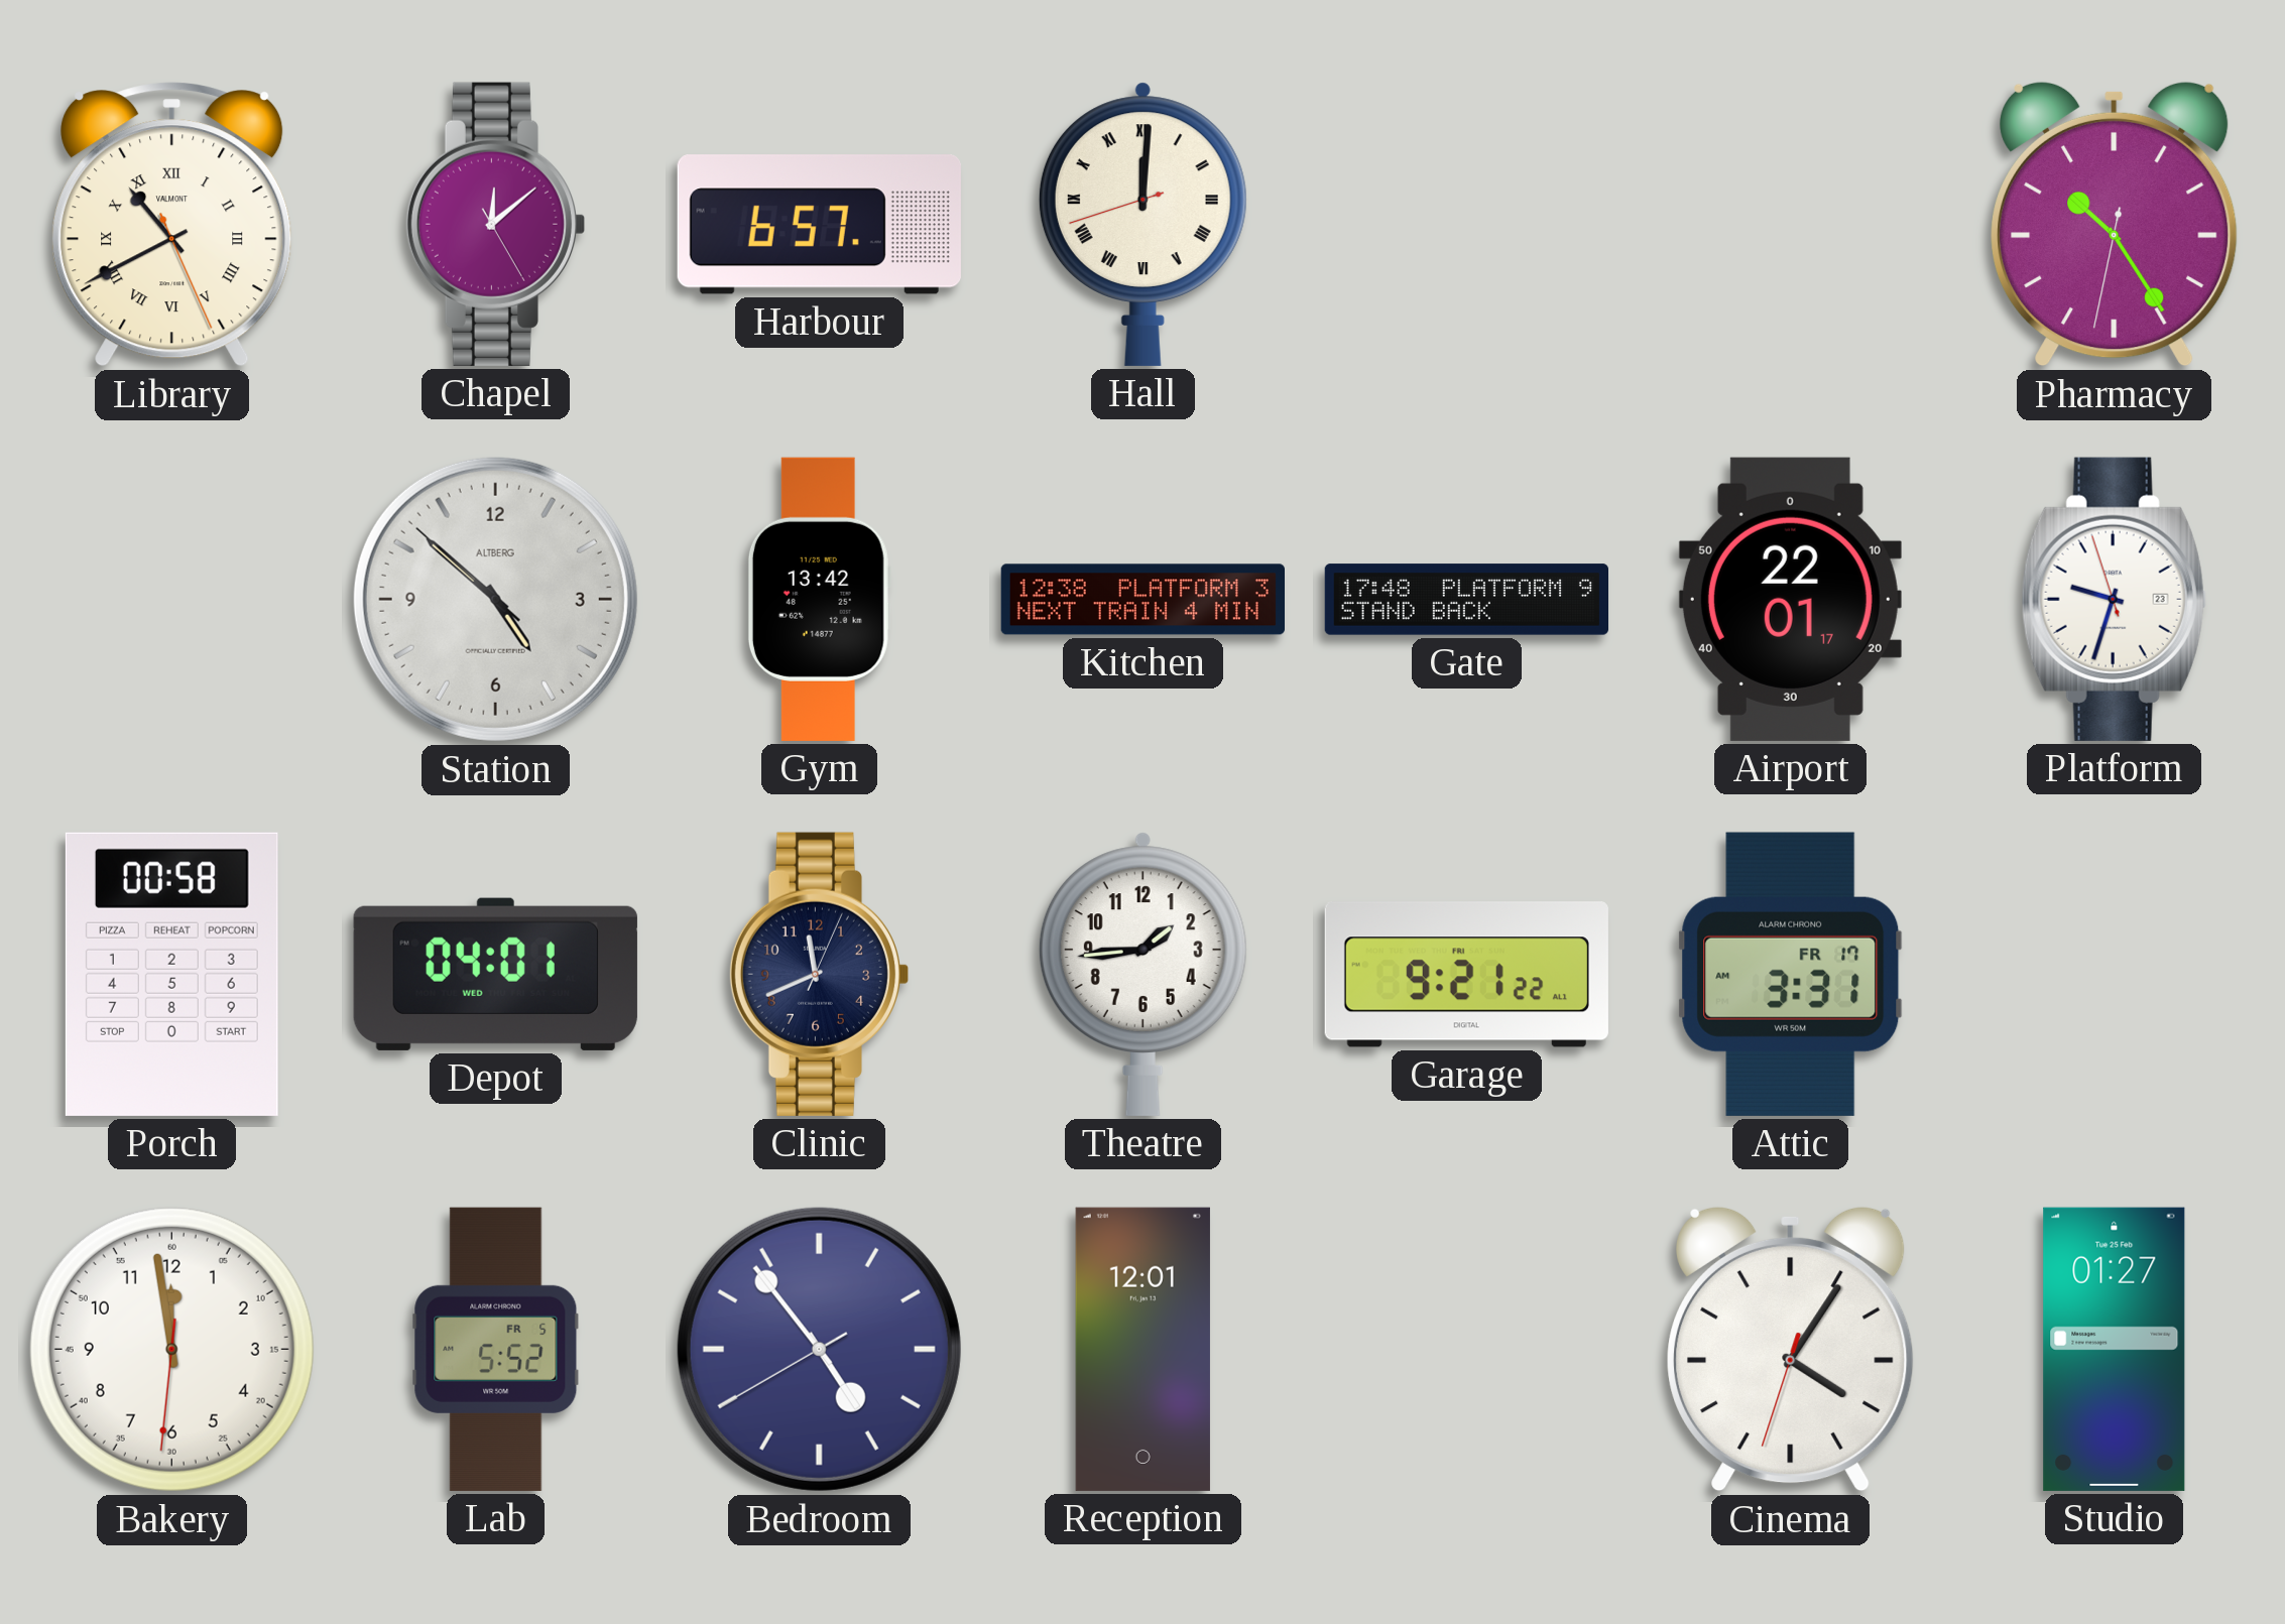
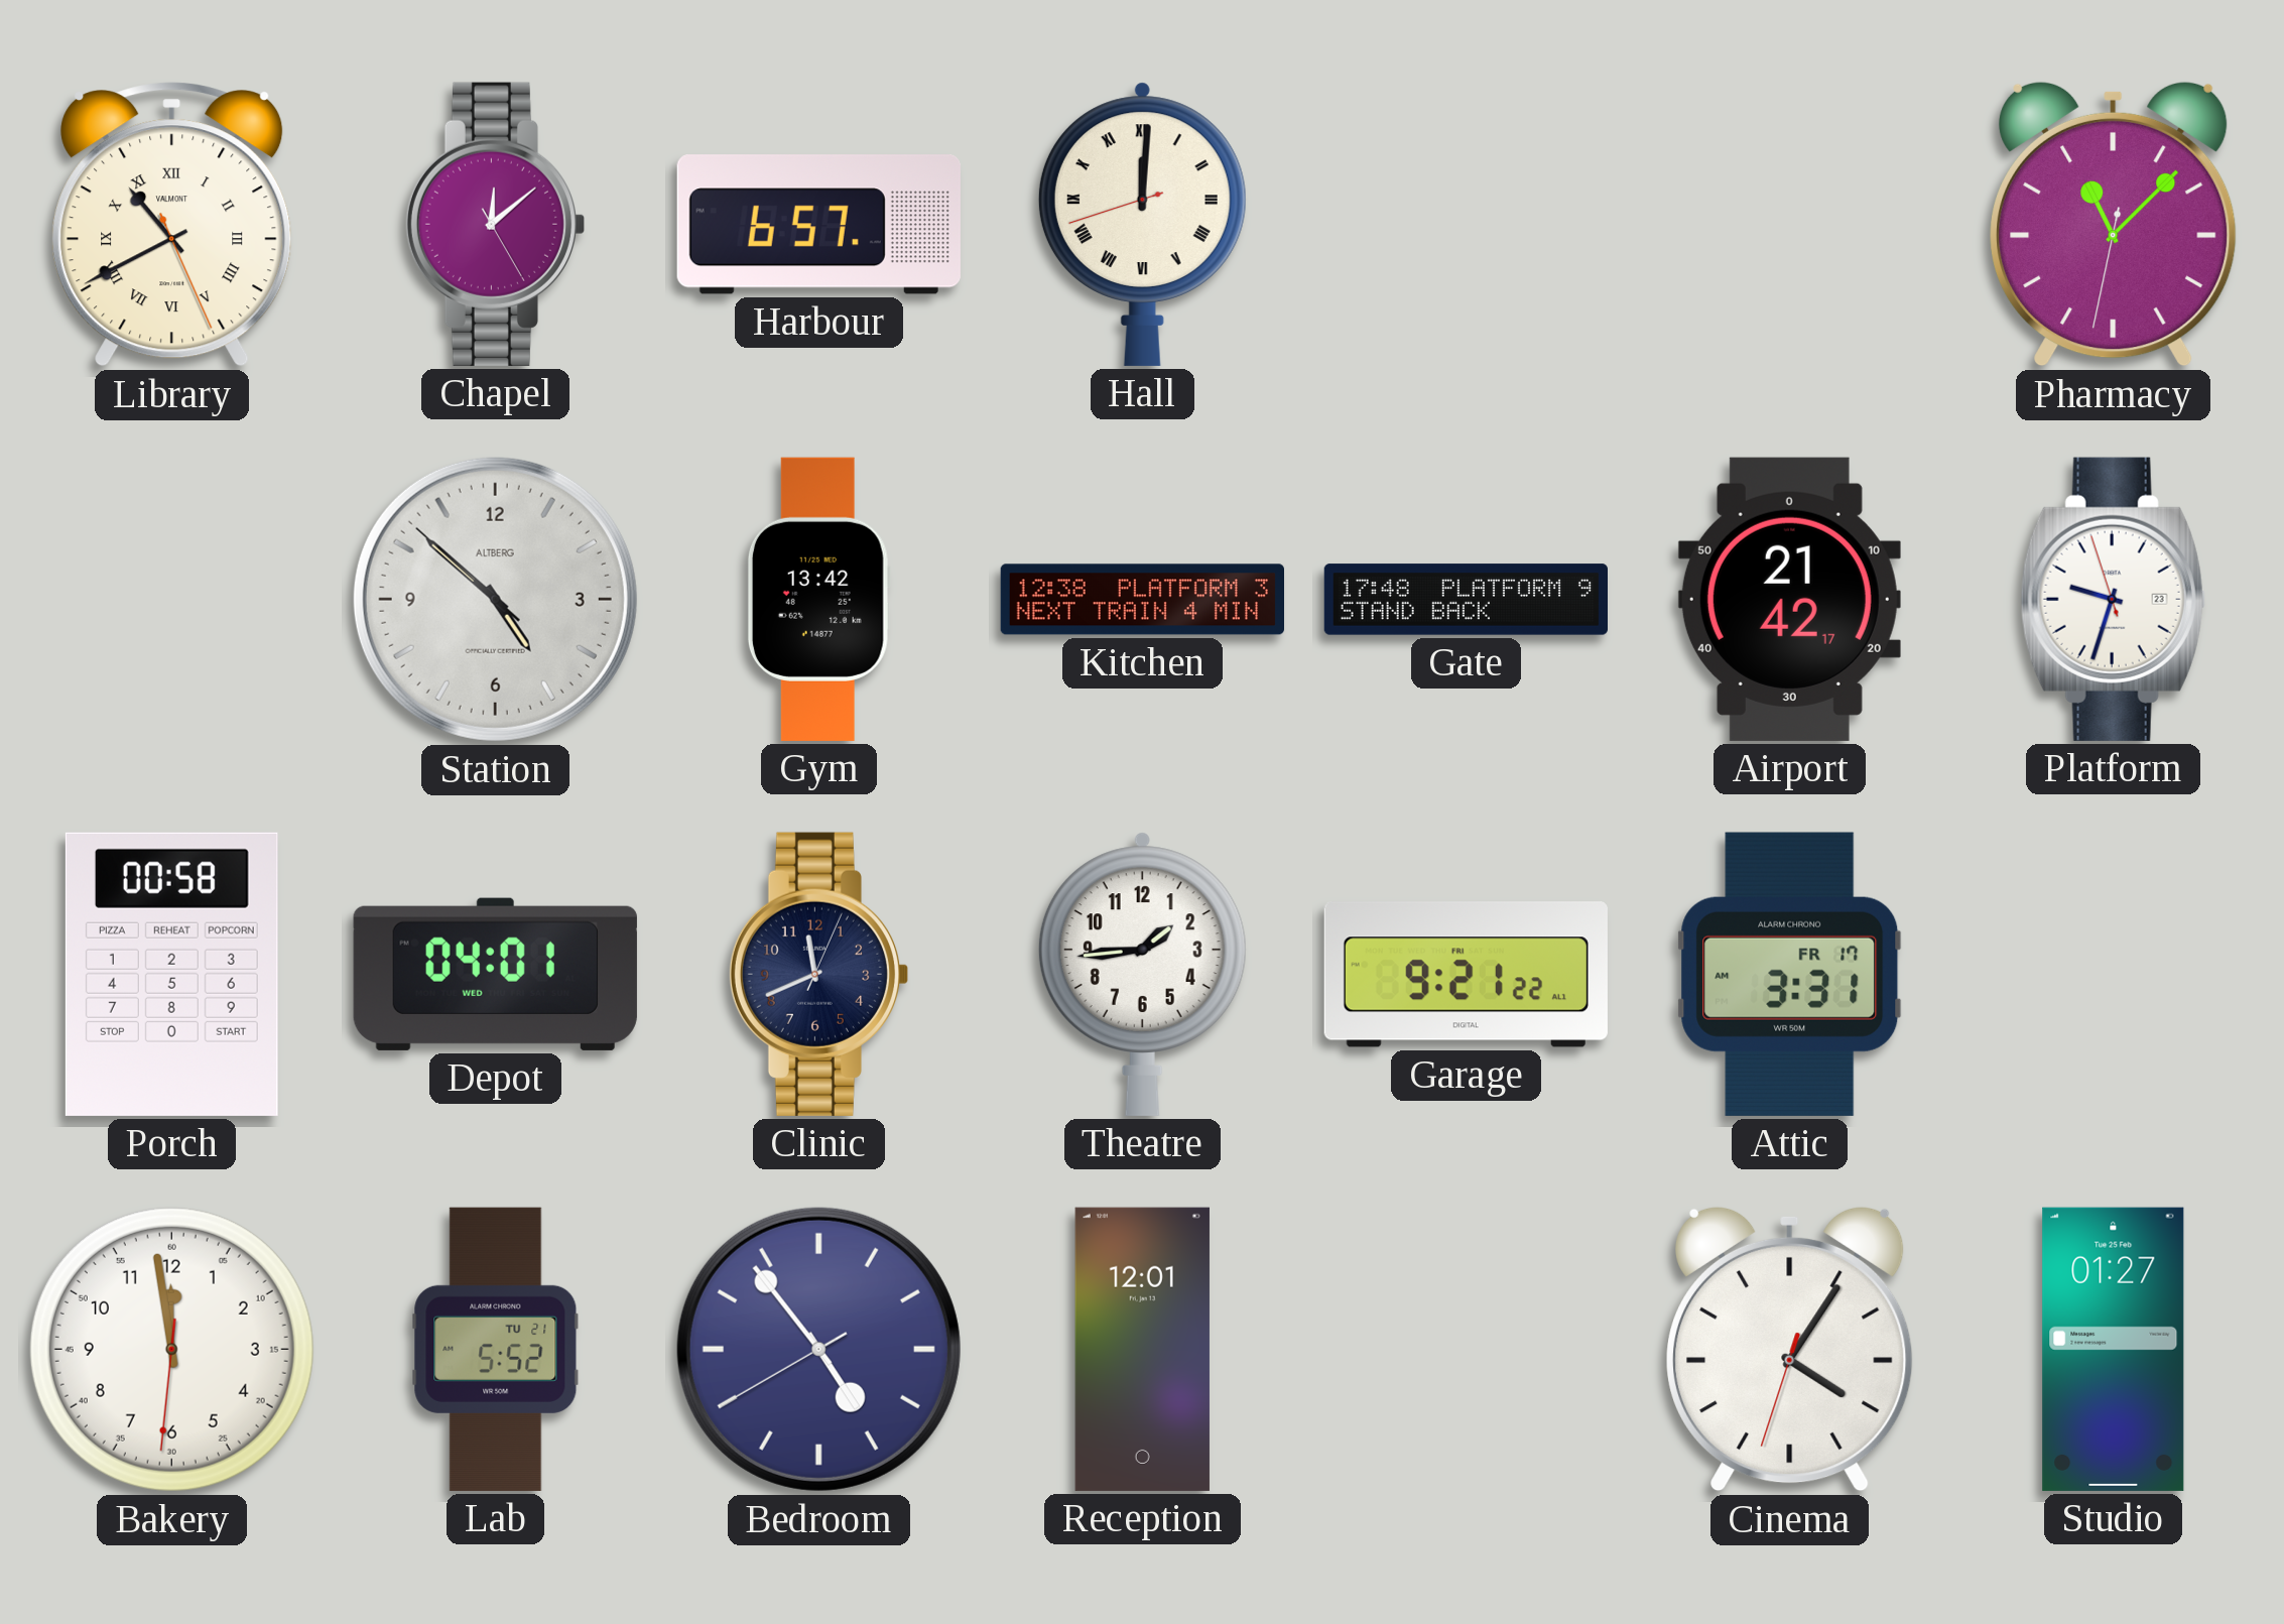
Pharmacy: 10:24 -> 11:07 (2114, 224)
Airport: 22:01 -> 21:42 (1789, 599)
Lab date: FR 5 -> TU 21 (496, 1349)
